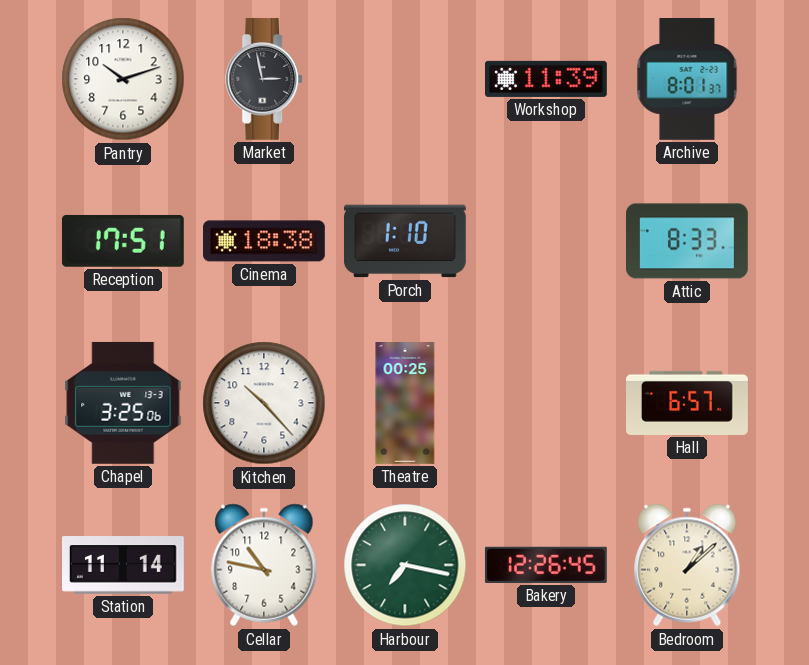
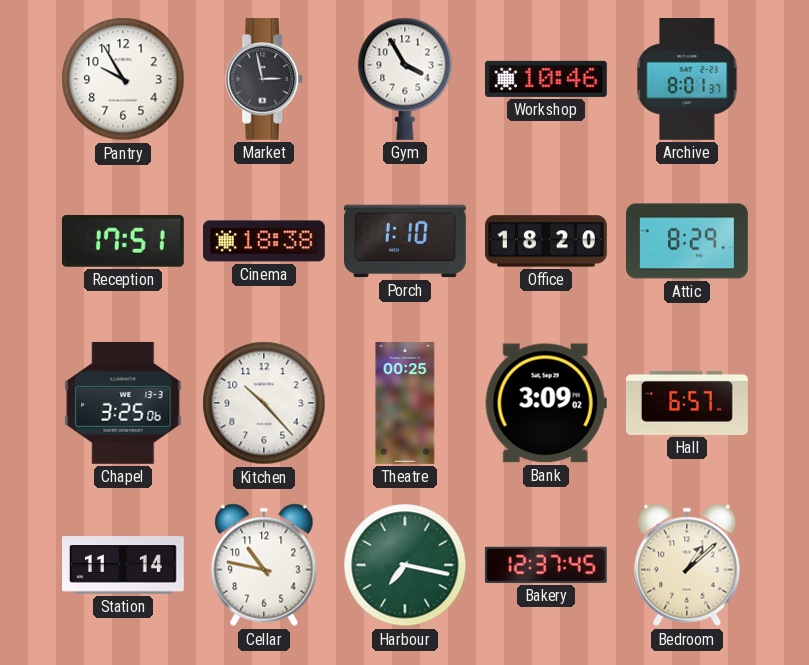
Pantry: 10:12 -> 9:55 (123, 79)
Gym: none -> 3:55 (405, 79)
Workshop: 11:39 -> 10:46 (546, 79)
Office: none -> 18:20 (546, 241)
Attic: 8:33 -> 8:29 (688, 241)
Bank: none -> 3:09 (546, 403)
Bakery: 12:26 -> 12:37 (546, 565)
